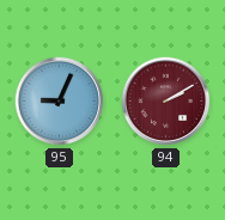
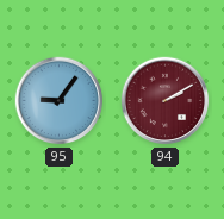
95: 9:04 -> 9:06 (60, 101)
